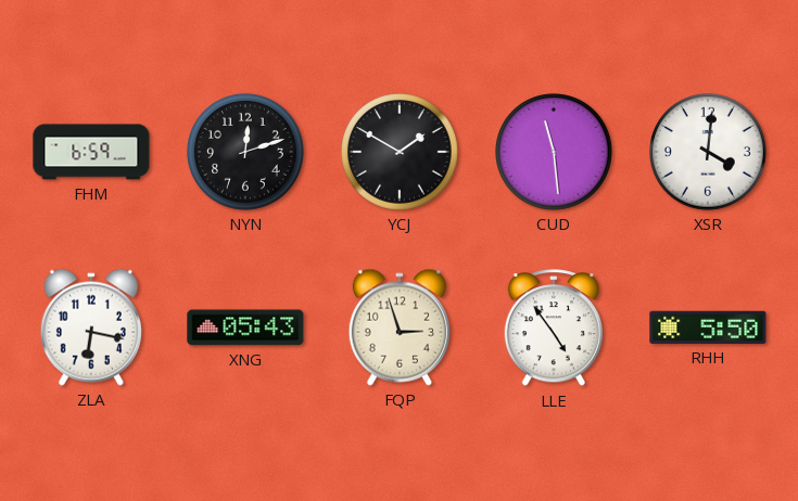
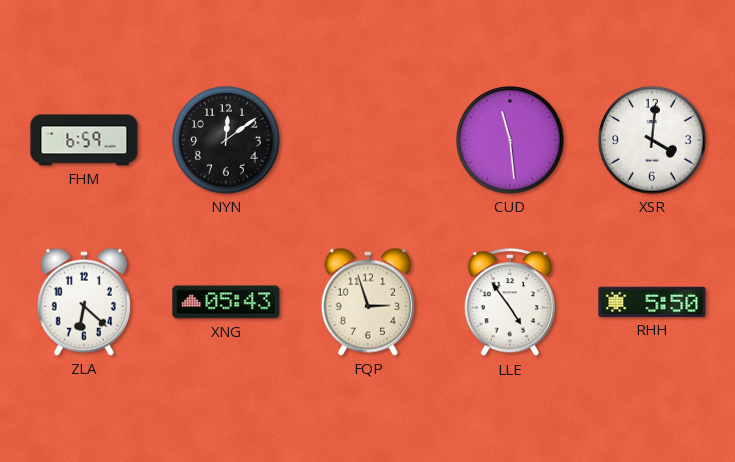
NYN: 12:12 -> 12:09 (227, 141)
YCJ: 1:50 -> none (401, 153)
ZLA: 6:17 -> 6:22 (84, 302)
